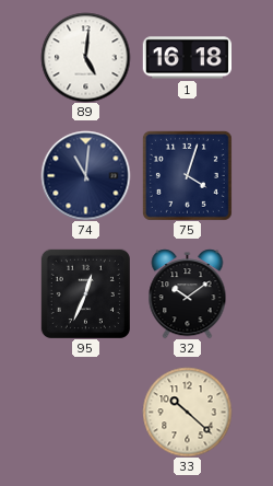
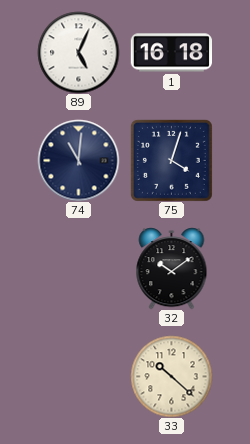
89: 5:01 -> 5:04 (78, 52)
95: 12:34 -> none (85, 293)
